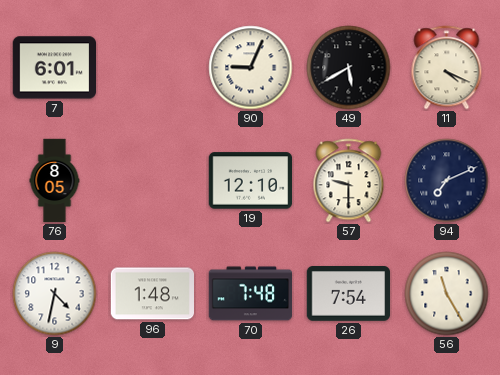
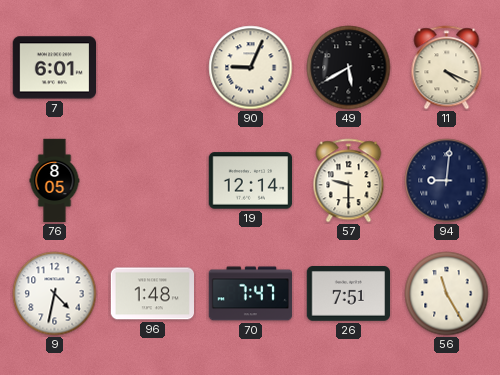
19: 12:10 -> 12:14 (251, 181)
94: 7:11 -> 9:01 (447, 181)
70: 7:48 -> 7:47 (251, 294)
26: 7:54 -> 7:51 (349, 294)
